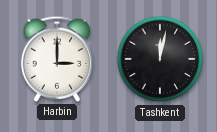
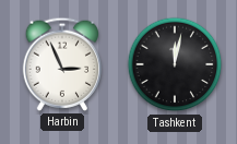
Harbin: 3:00 -> 2:56 (62, 64)
